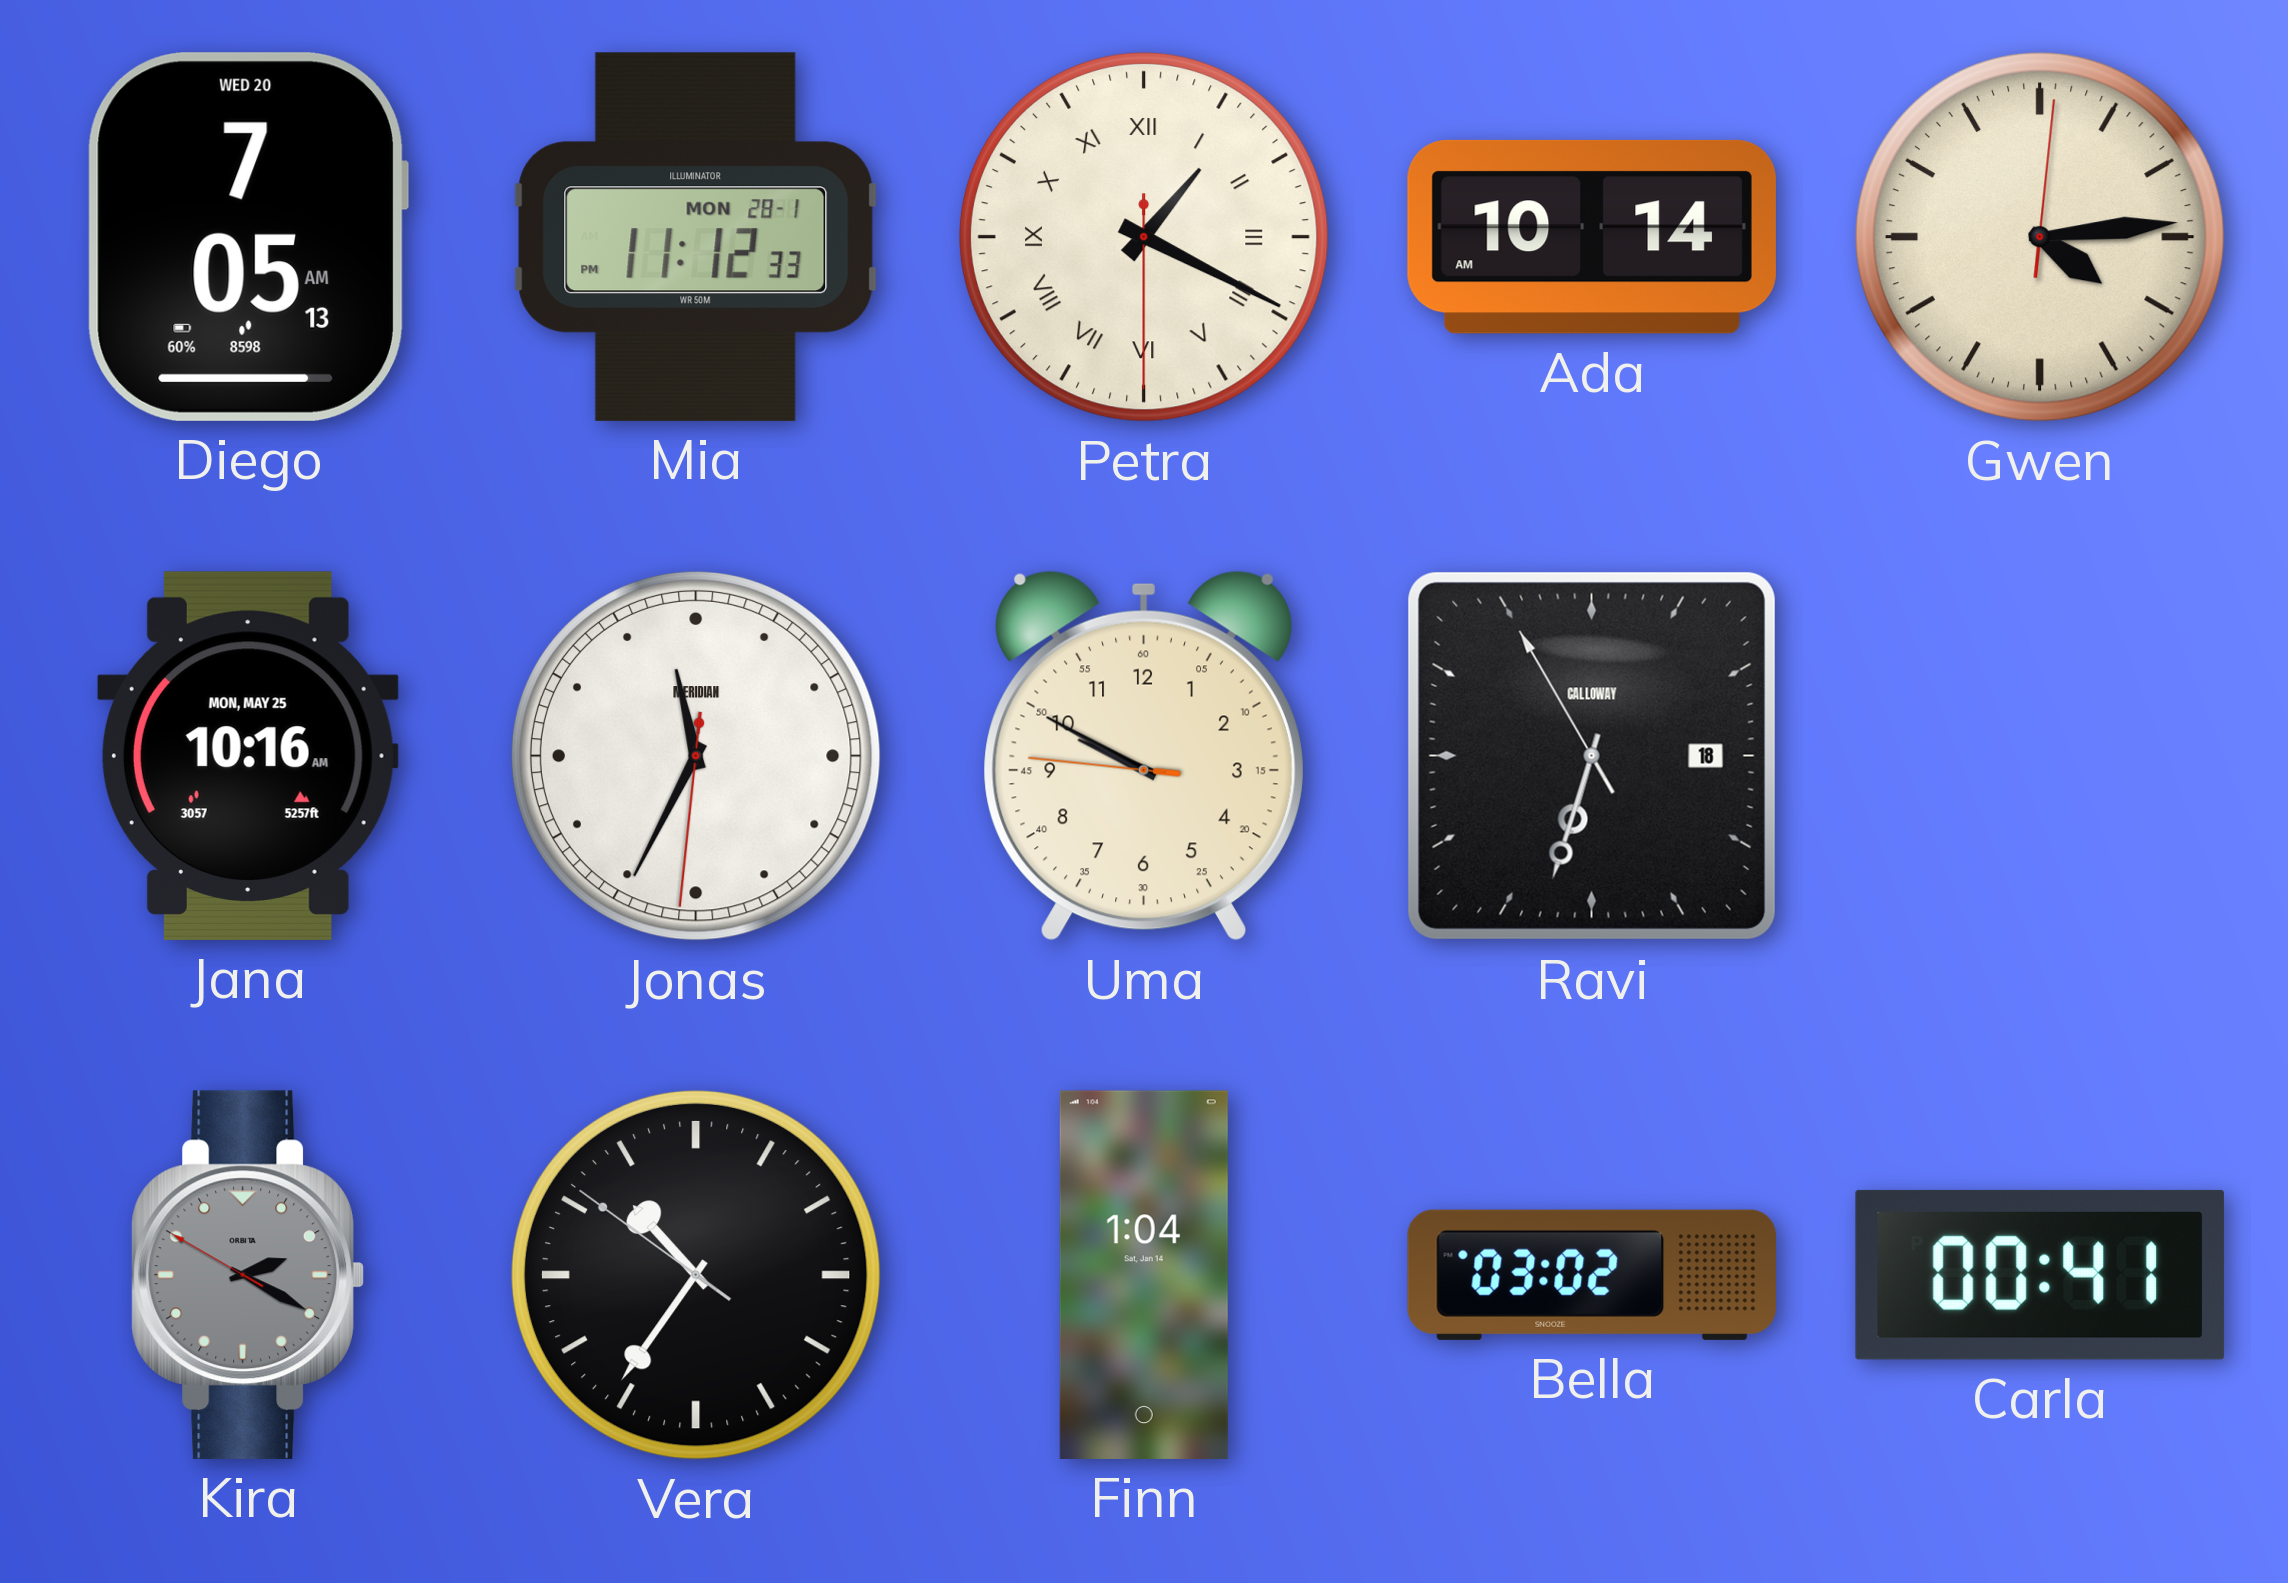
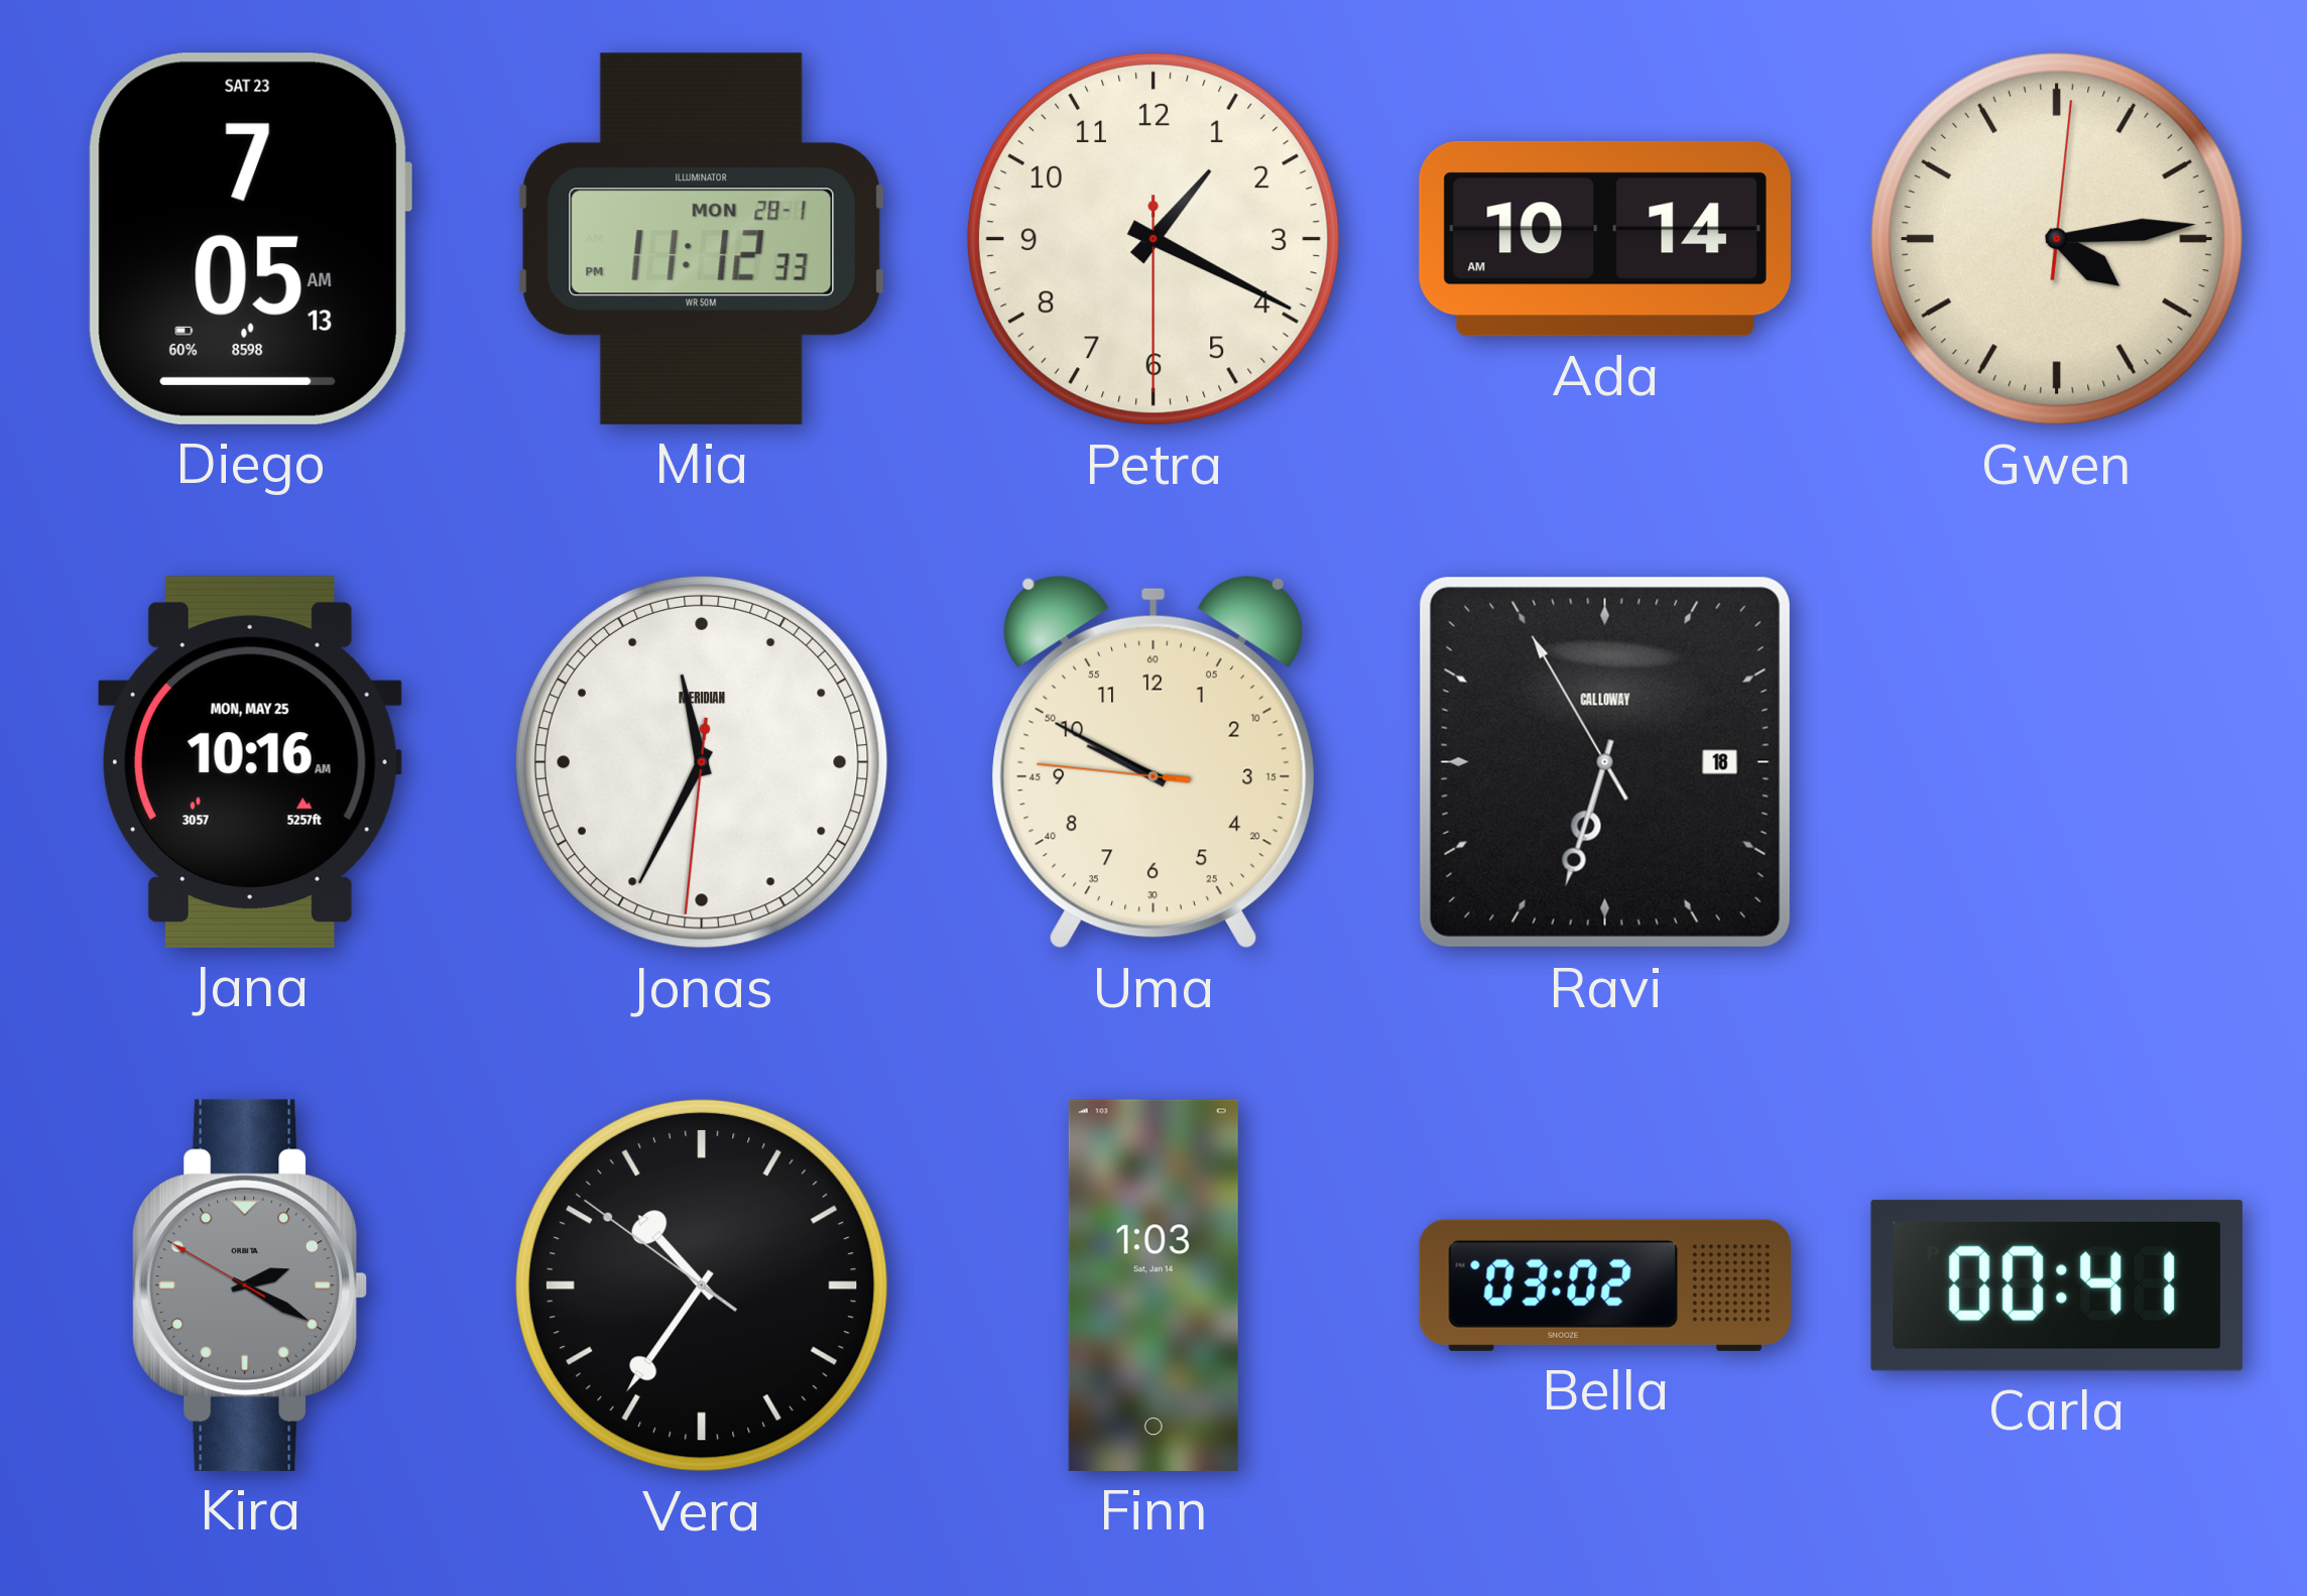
Diego date: WED 20 -> SAT 23 (249, 239)
Petra numerals: Roman -> Arabic (1153, 239)
Finn: 1:04 -> 1:03 (1153, 1285)
